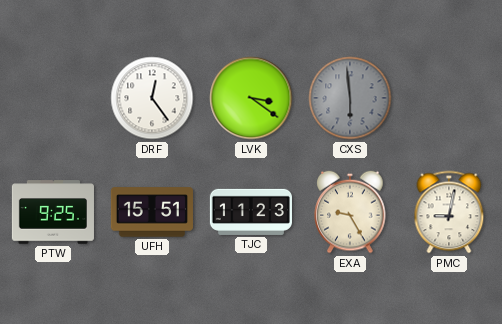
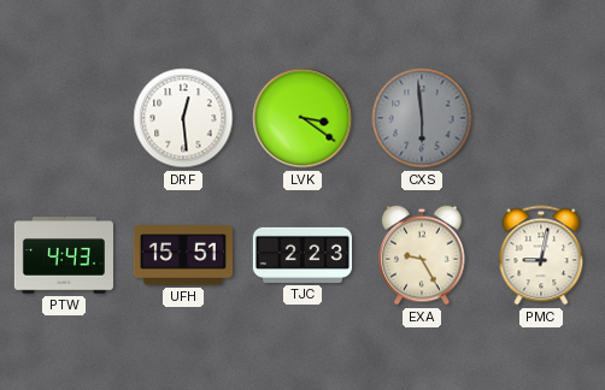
DRF: 12:24 -> 12:29 (183, 118)
PTW: 9:25 -> 4:43 (64, 255)
TJC: 11:23 -> 2:23 (302, 255)
